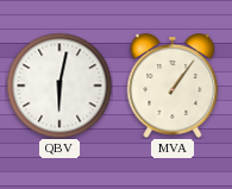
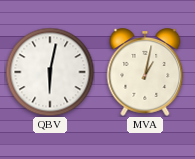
MVA: 1:06 -> 1:02 (145, 72)
